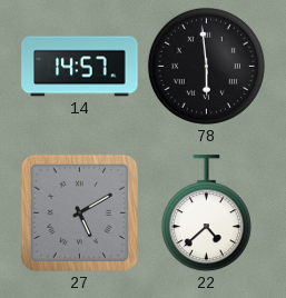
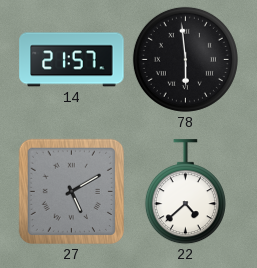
14: 14:57 -> 21:57 (72, 60)
